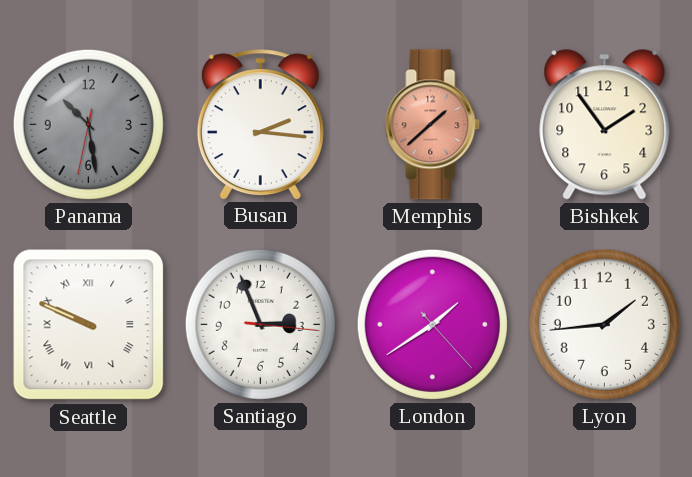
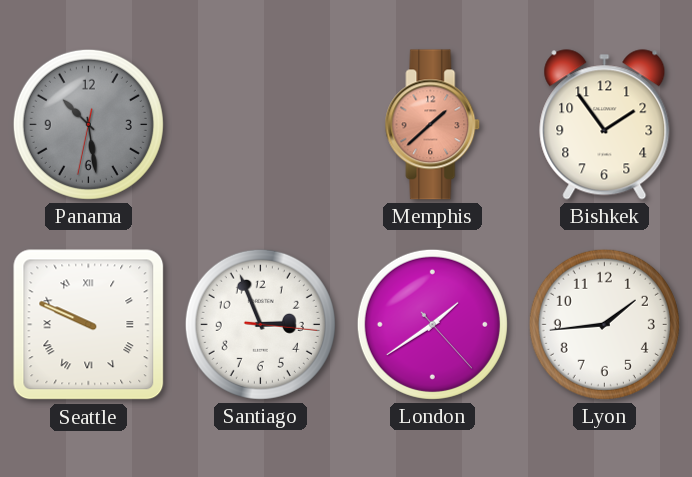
Busan: 2:16 -> none (260, 124)
